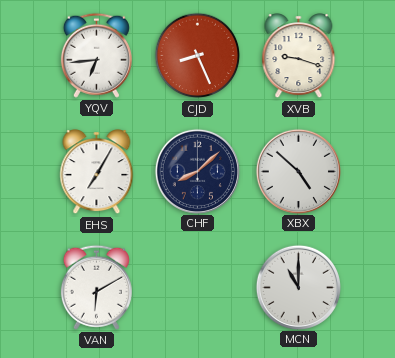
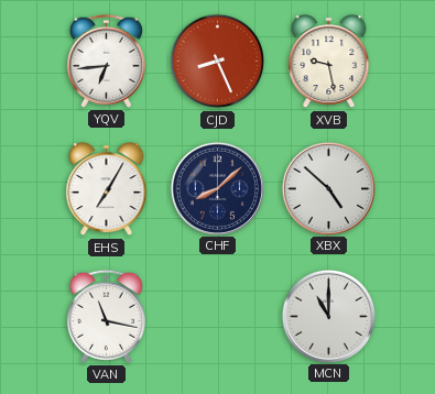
XVB: 9:18 -> 9:28 (329, 62)
VAN: 6:10 -> 11:17 (106, 316)
